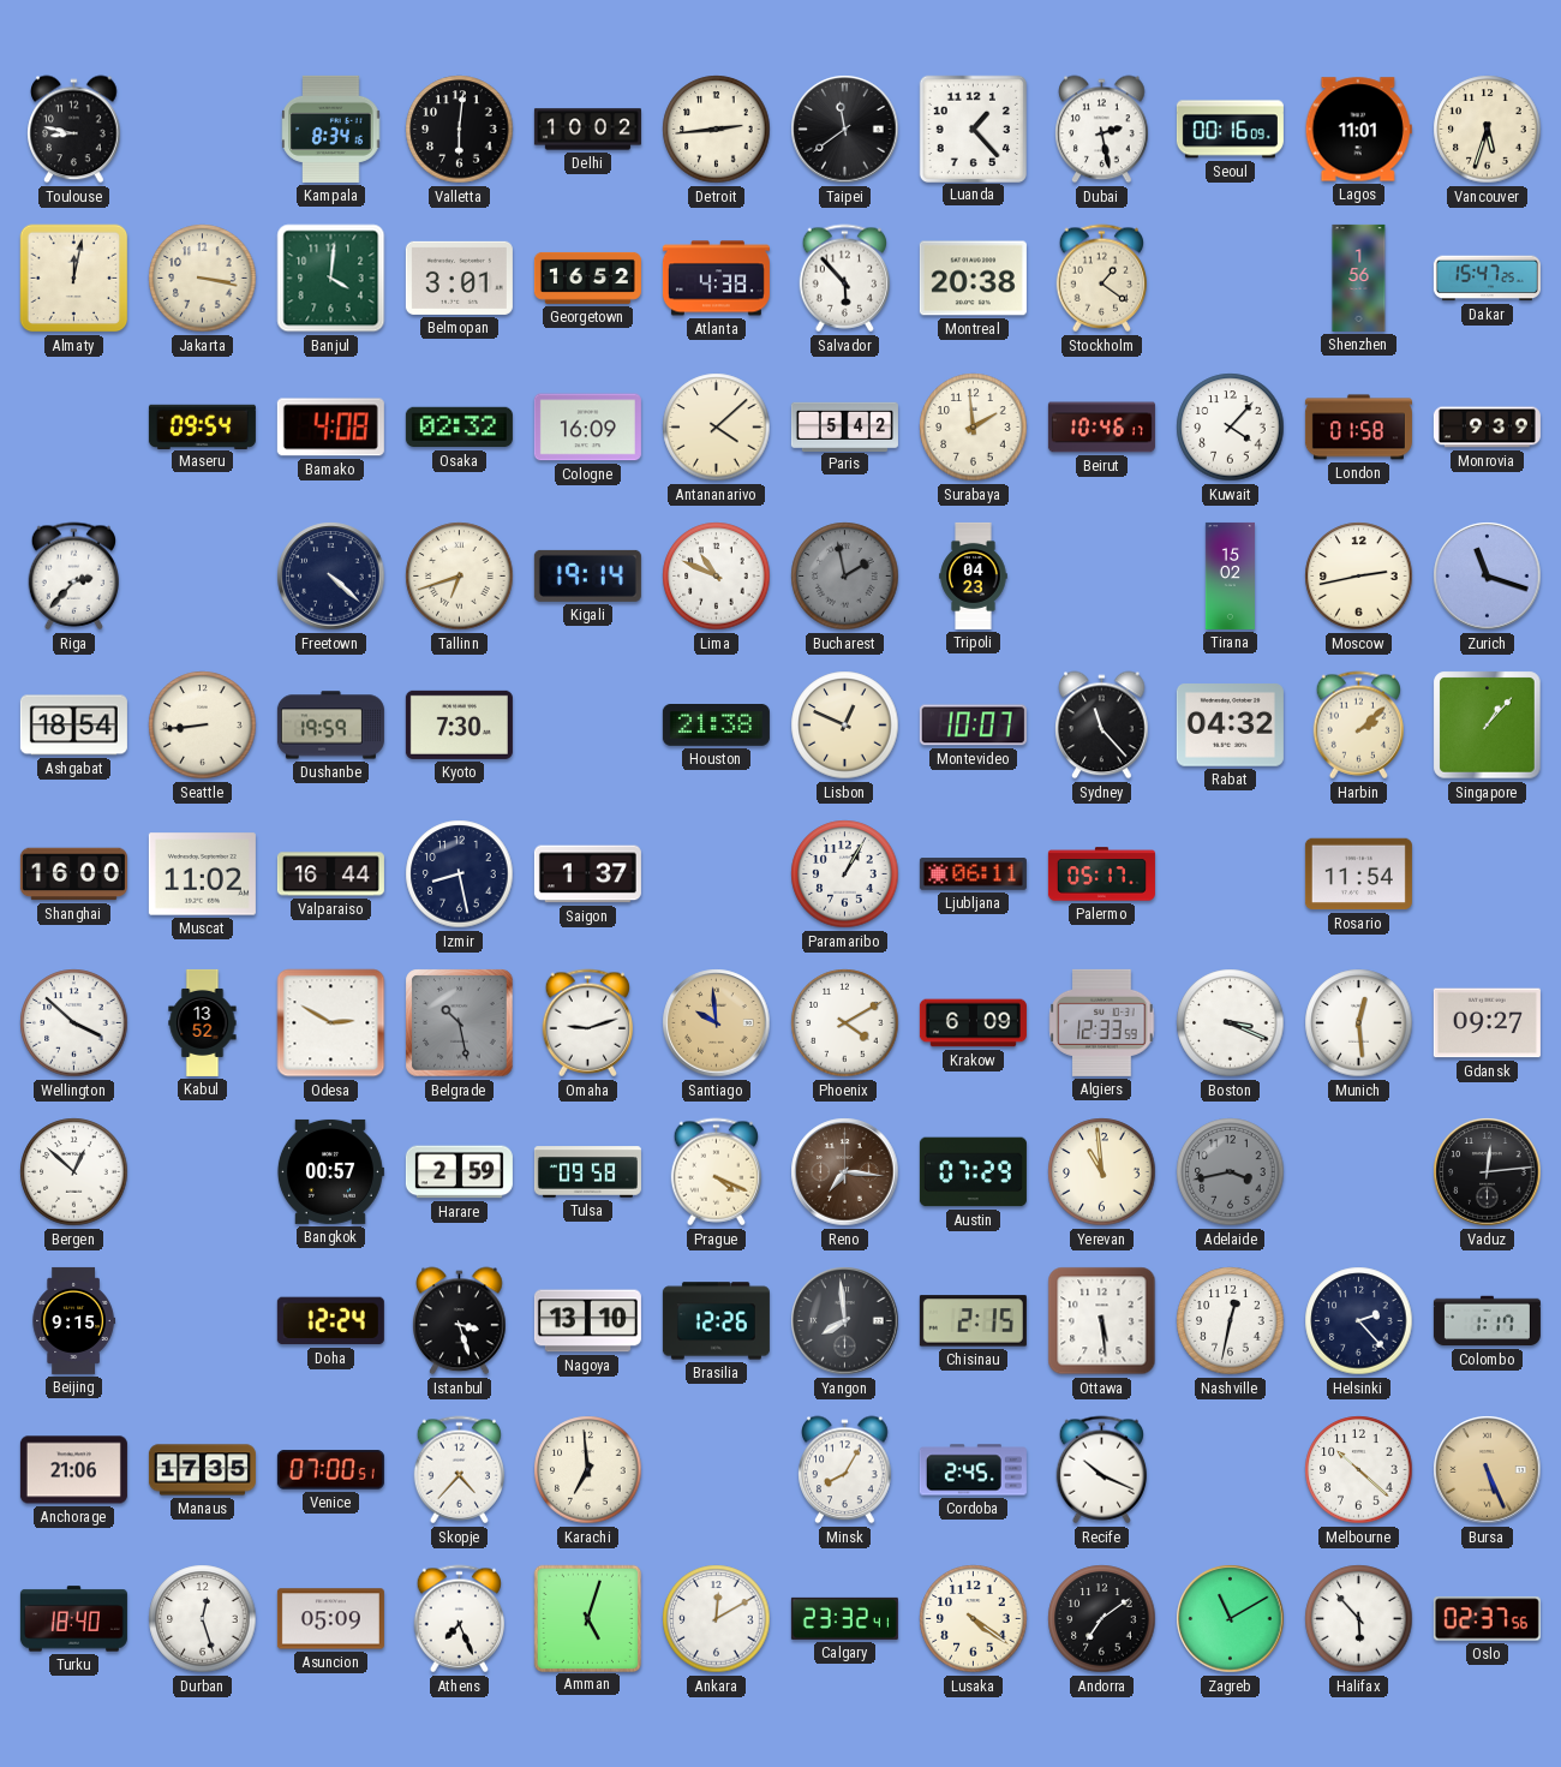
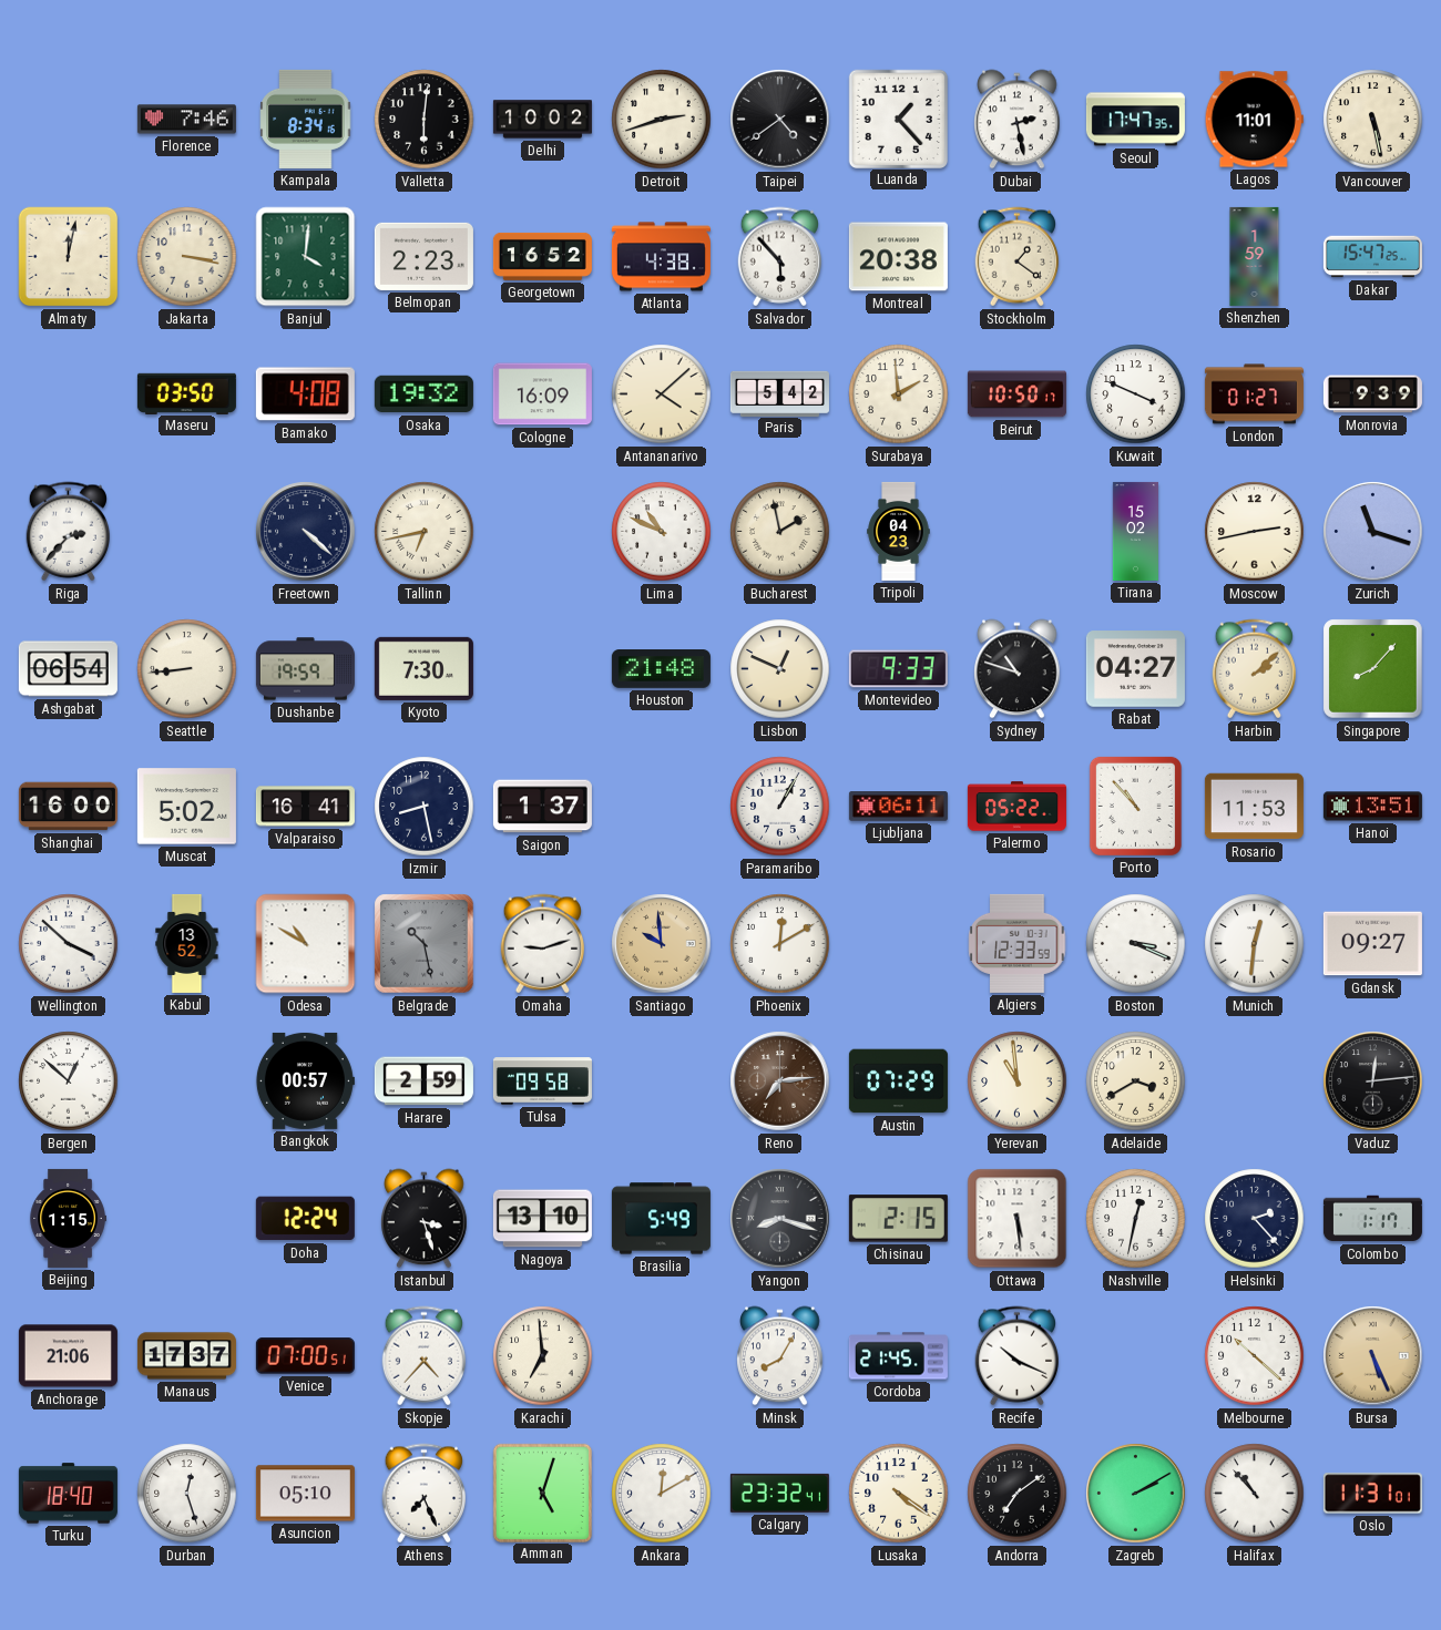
Toulouse: 8:47 -> none (74, 130)
Florence: none -> 7:46 (186, 120)
Detroit: 2:44 -> 2:42 (662, 120)
Taipei: 11:39 -> 4:39 (780, 120)
Seoul: 00:16 -> 17:47 (1135, 120)
Vancouver: 5:33 -> 5:28 (1373, 120)
Belmopan: 3:01 -> 2:23 (423, 256)
Shenzhen: 1:56 -> 1:59 (1255, 256)
Maseru: 09:54 -> 03:50 (186, 393)
Osaka: 02:32 -> 19:32 (423, 394)
Beirut: 10:46 -> 10:50 (1016, 394)
Kuwait: 4:07 -> 3:49 (1136, 394)
London: 01:58 -> 01:27 (1254, 394)
Tallinn: 6:42 -> 6:43 (425, 532)
Kigali: 19:14 -> none (587, 575)
Bucharest dial: grey -> cream (780, 532)
Ashgabat: 18:54 -> 06:54 (68, 669)
Houston: 21:38 -> 21:48 (661, 669)
Montevideo: 10:07 -> 9:33 (898, 669)
Sydney: 11:23 -> 10:48 (1018, 669)
Rabat: 04:32 -> 04:27 (1135, 669)
Singapore: 1:07 -> 8:07 (1373, 669)
Muscat: 11:02 -> 5:02 (186, 807)
Valparaiso: 16:44 -> 16:41 (305, 807)
Palermo: 05:17 -> 05:22 (1016, 807)
Porto: none -> 10:53 (1135, 806)
Rosario: 11:54 -> 11:53 (1254, 807)
Hanoi: none -> 13:51 (1372, 807)
Odesa: 2:50 -> 10:50 (306, 944)
Phoenix: 4:10 -> 12:10 (780, 944)
Krakow: 6:09 -> none (973, 1023)
Munich: 12:29 -> 12:31 (1255, 944)
Prague: 4:19 -> none (717, 1172)
Reno: 7:16 -> 7:14 (780, 1081)
Adelaide: 3:43 -> 3:40 (1136, 1081)
Adelaide dial: grey -> cream (1136, 1081)
Beijing: 9:15 -> 1:15 (68, 1218)
Brasilia: 12:26 -> 5:49 (661, 1219)
Yangon: 7:59 -> 8:18 (780, 1219)
Manaus: 17:35 -> 17:37 (186, 1356)
Cordoba: 2:45 -> 21:45 (898, 1356)
Asuncion: 05:09 -> 05:10 (305, 1494)
Zagreb: 11:10 -> 2:10 (1136, 1494)
Halifax: 5:53 -> 10:53 (1255, 1494)
Oslo: 02:37 -> 11:31 (1372, 1494)
